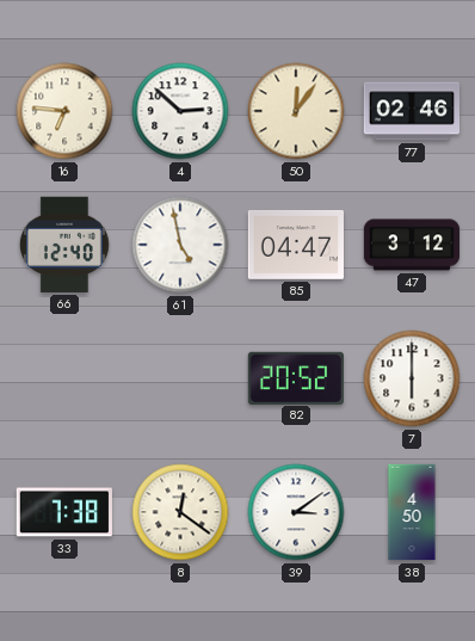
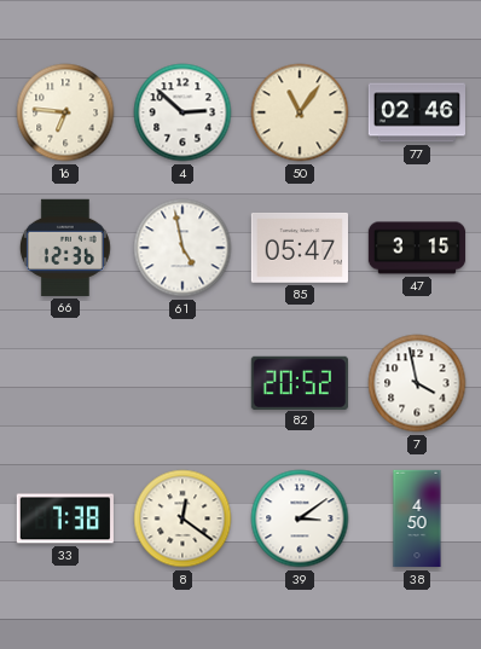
50: 12:06 -> 11:06 (300, 112)
66: 12:40 -> 12:36 (65, 248)
85: 04:47 -> 05:47 (299, 248)
47: 3:12 -> 3:15 (417, 248)
7: 6:00 -> 3:58 (417, 383)
